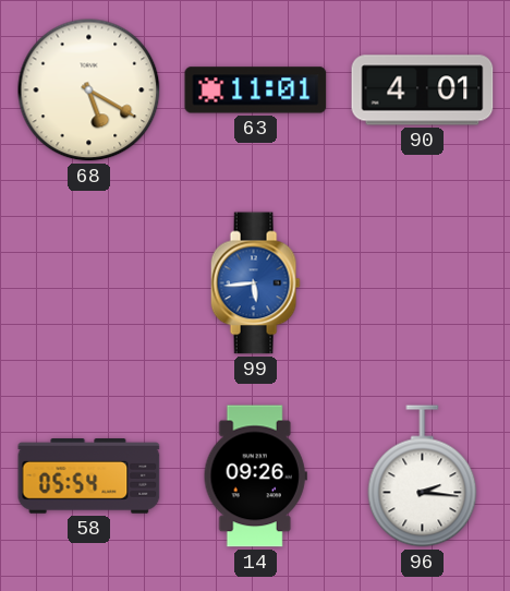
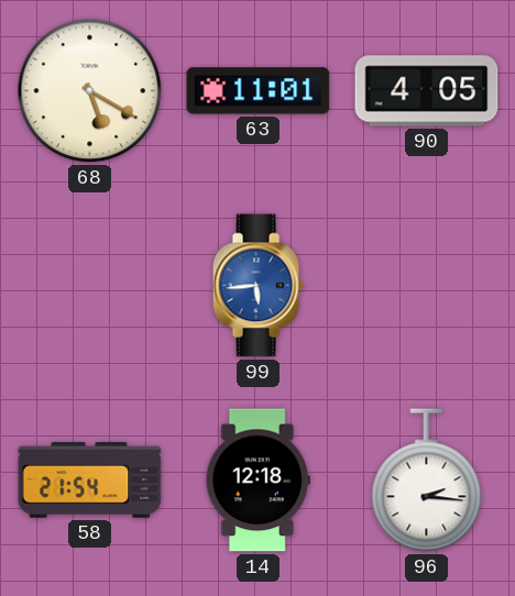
90: 4:01 -> 4:05 (427, 91)
58: 05:54 -> 21:54 (90, 481)
14: 09:26 -> 12:18 (257, 481)
